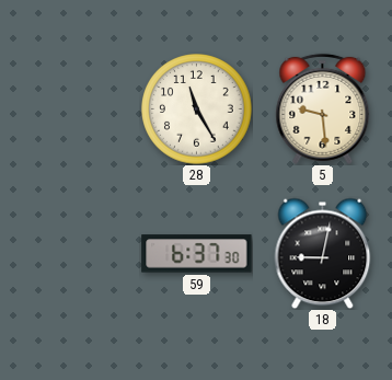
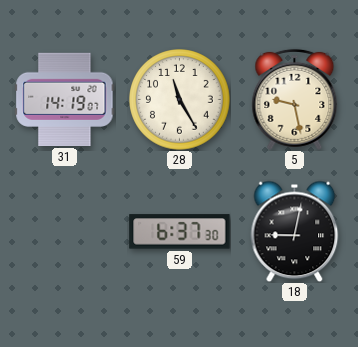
31: none -> 14:19 (65, 99)
5: 9:29 -> 9:28 (295, 99)
